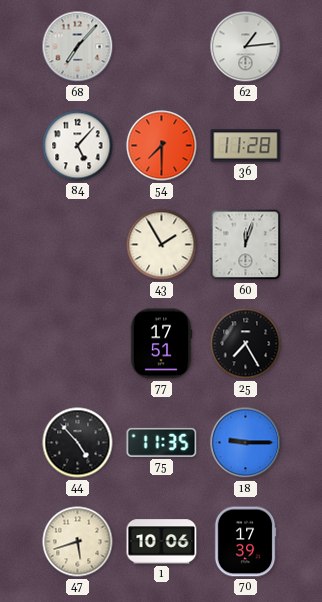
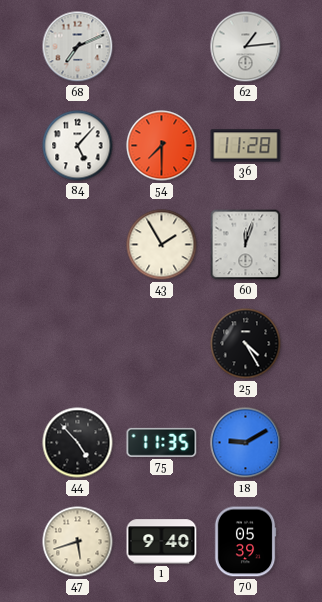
68: 7:07 -> 7:11 (78, 47)
77: 17:51 -> none (161, 344)
25: 7:25 -> 4:25 (246, 344)
18: 9:15 -> 9:10 (246, 443)
1: 10:06 -> 9:40 (162, 542)
70: 17:39 -> 05:39 (245, 542)
